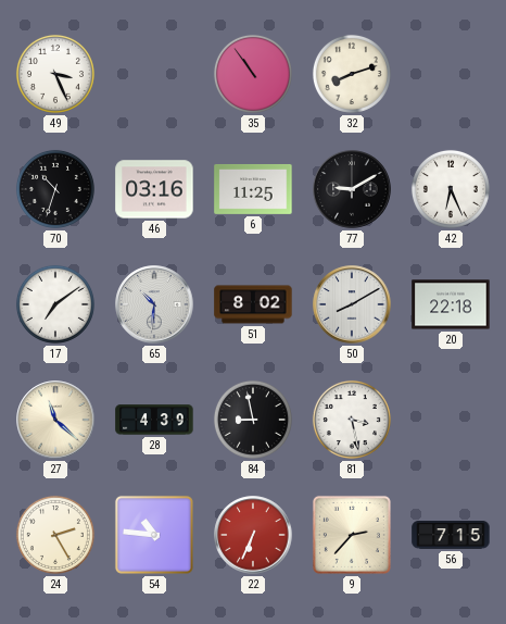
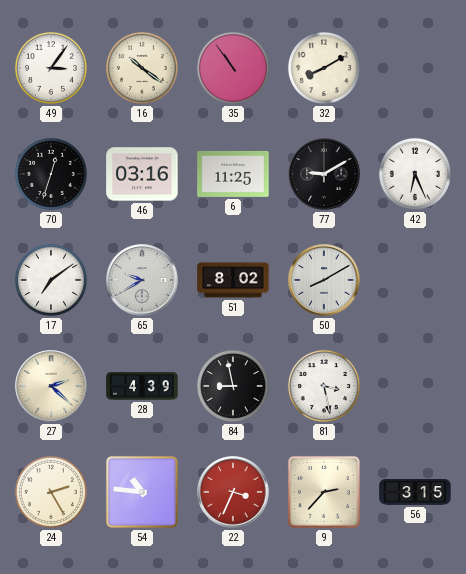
49: 3:26 -> 3:06 (51, 68)
16: none -> 10:21 (142, 68)
32: 8:12 -> 8:10 (324, 68)
70: 10:33 -> 12:33 (51, 174)
65: 10:31 -> 9:40 (142, 280)
20: 22:18 -> none (451, 304)
27: 11:22 -> 2:22 (51, 386)
22: 6:34 -> 3:34 (233, 492)
56: 7:15 -> 3:15 (415, 492)
